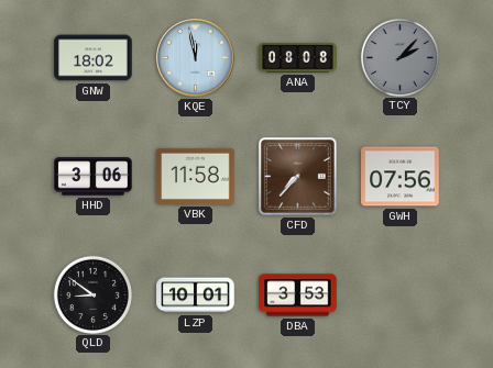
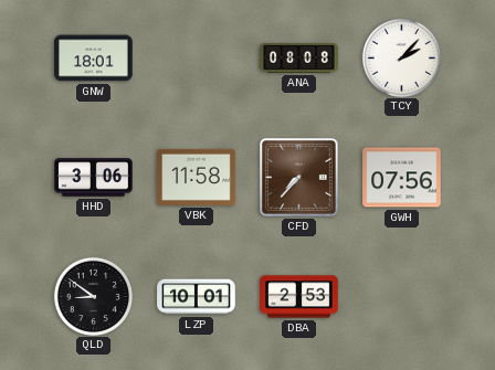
GNW: 18:02 -> 18:01 (94, 59)
KQE: 11:58 -> none (196, 58)
TCY dial: grey -> white (401, 57)
DBA: 3:53 -> 2:53 (299, 297)
